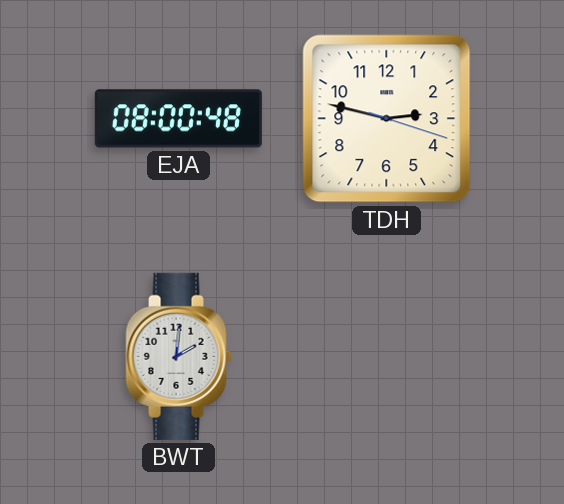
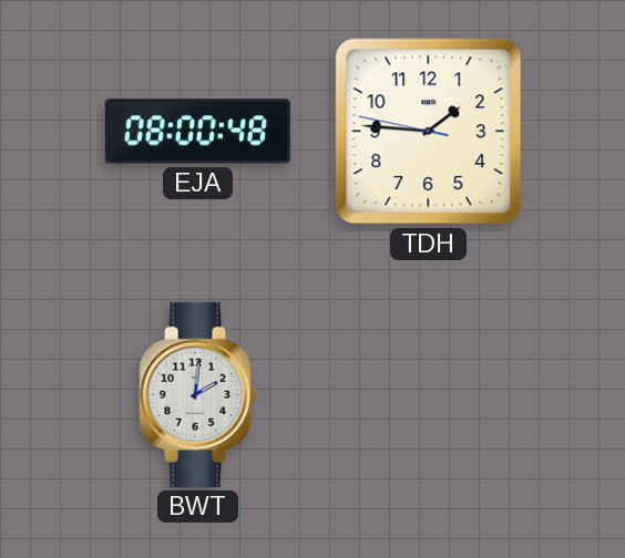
TDH: 2:47 -> 1:45 (429, 132)
